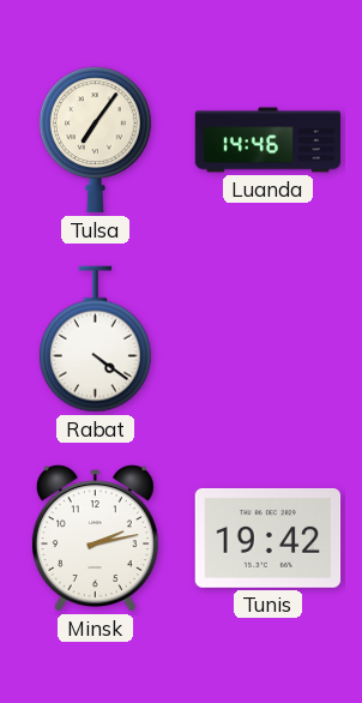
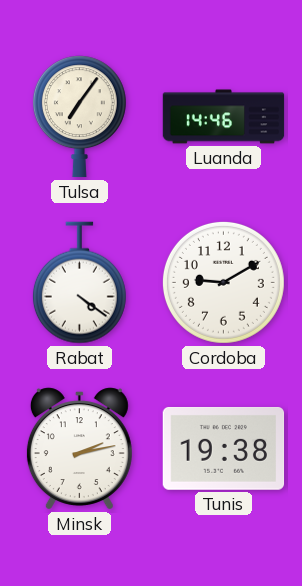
Cordoba: none -> 9:10 (223, 282)
Tunis: 19:42 -> 19:38 (224, 448)
